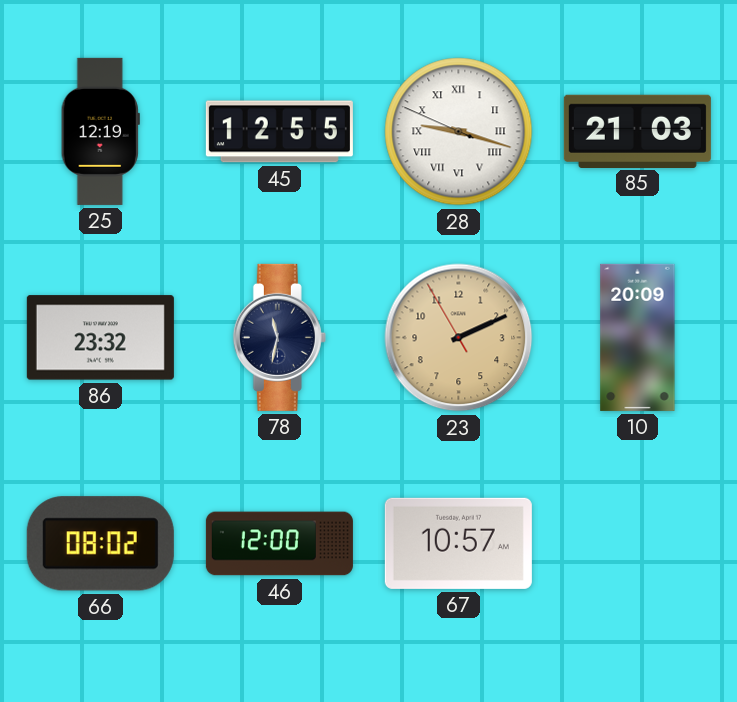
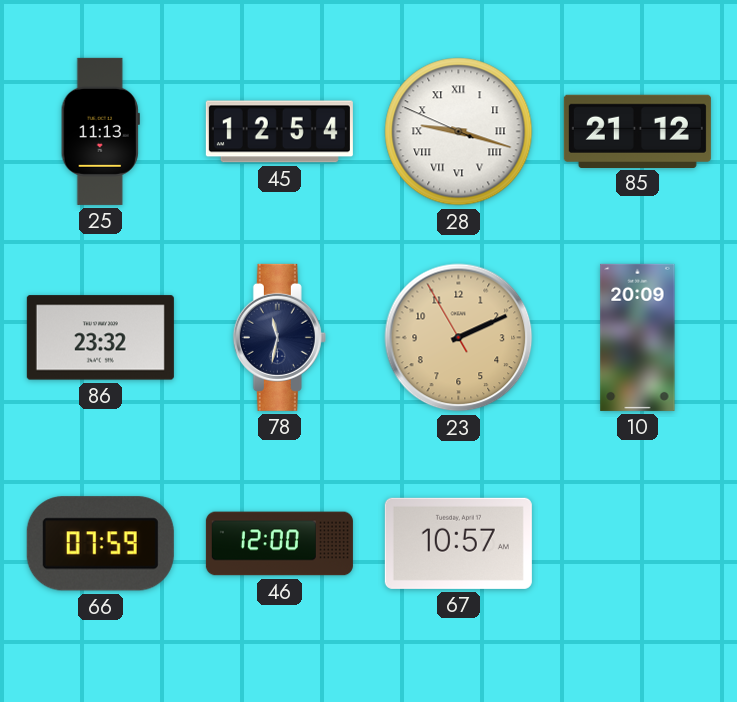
25: 12:19 -> 11:13 (100, 131)
45: 12:55 -> 12:54 (279, 132)
85: 21:03 -> 21:12 (637, 131)
66: 08:02 -> 07:59 (100, 544)
